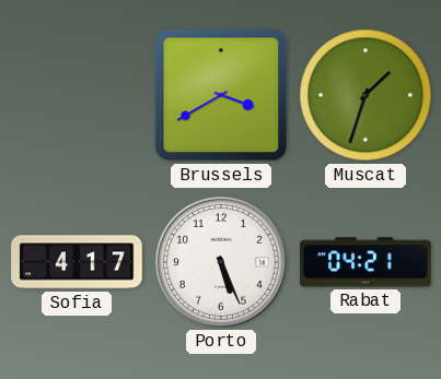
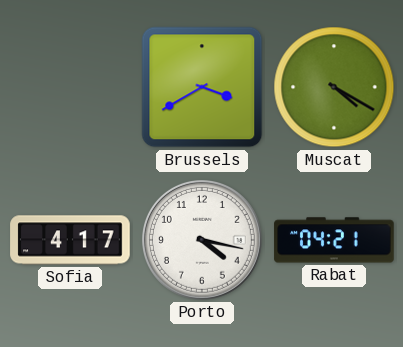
Muscat: 1:33 -> 4:20 (334, 87)
Porto: 5:26 -> 4:17 (202, 240)
